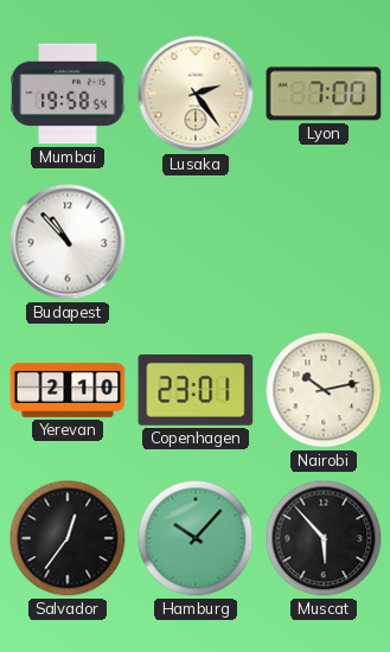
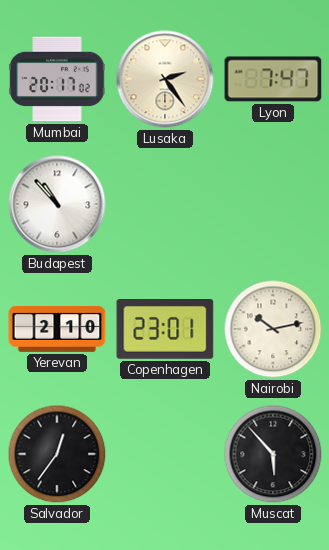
Mumbai: 19:58 -> 20:17 (57, 79)
Lyon: 7:00 -> 7:47 (273, 79)
Hamburg: 10:07 -> none (196, 538)
